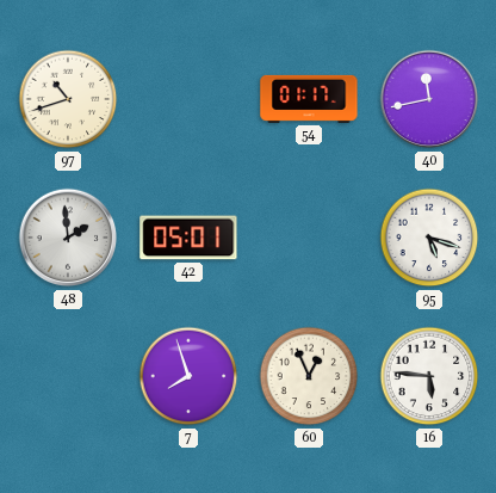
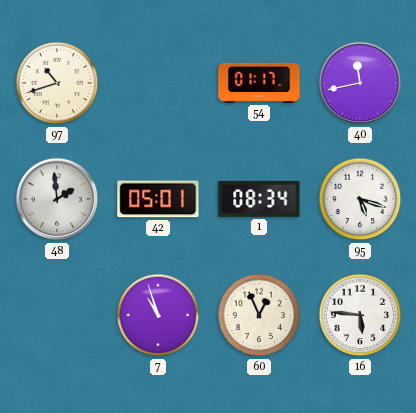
1: none -> 08:34 (259, 199)
7: 7:57 -> 10:57 (158, 315)
